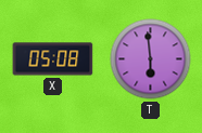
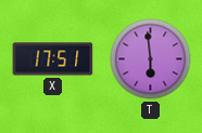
X: 05:08 -> 17:51 (53, 59)
